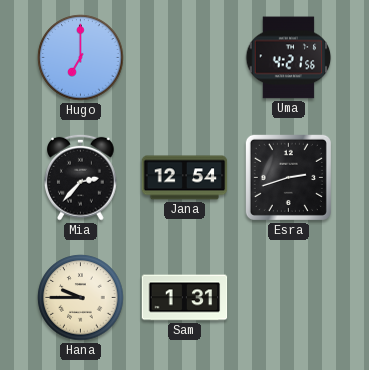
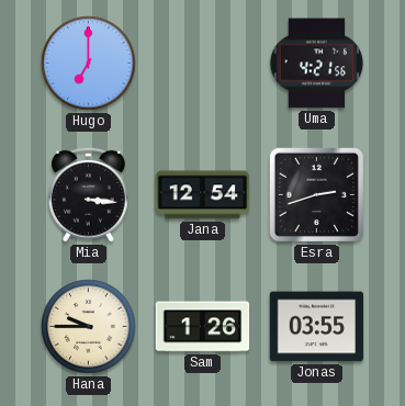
Mia: 2:37 -> 3:16 (89, 194)
Sam: 1:31 -> 1:26 (203, 327)
Jonas: none -> 03:55 (317, 327)
